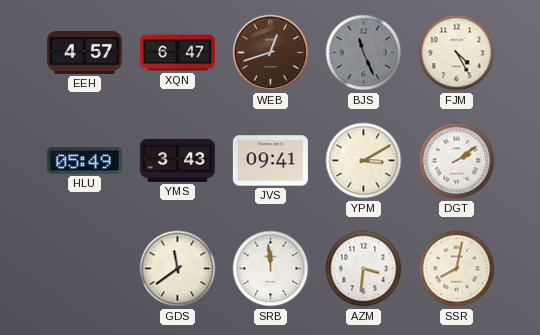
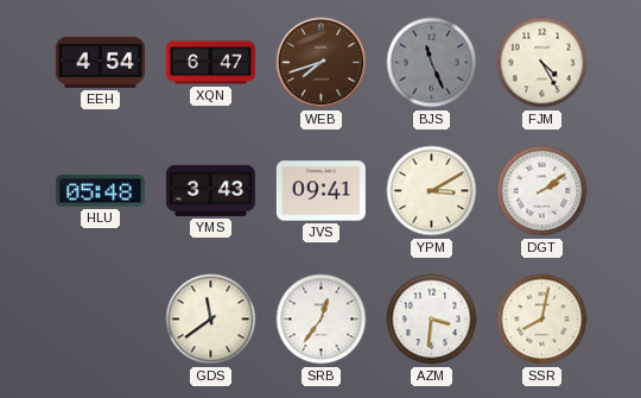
EEH: 4:57 -> 4:54 (100, 62)
WEB: 12:42 -> 7:42 (322, 63)
HLU: 05:49 -> 05:48 (100, 191)
SRB: 11:59 -> 12:36 (322, 320)
